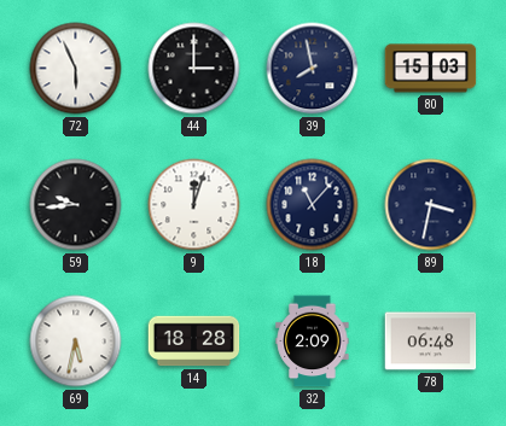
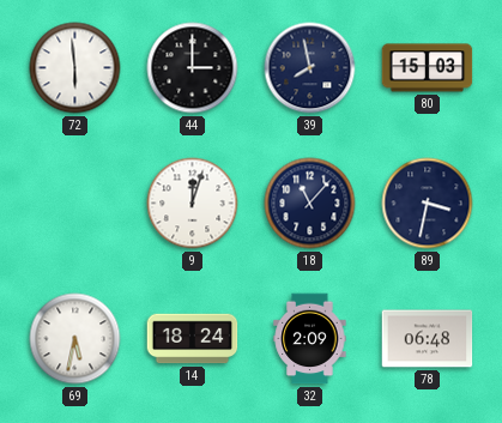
72: 5:56 -> 5:59 (75, 68)
59: 9:44 -> none (76, 205)
14: 18:28 -> 18:24 (193, 339)
